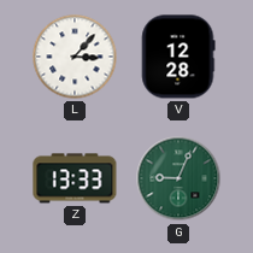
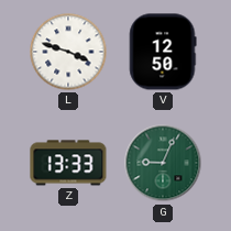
L: 3:07 -> 3:48 (68, 52)
V: 12:28 -> 12:50 (163, 52)
